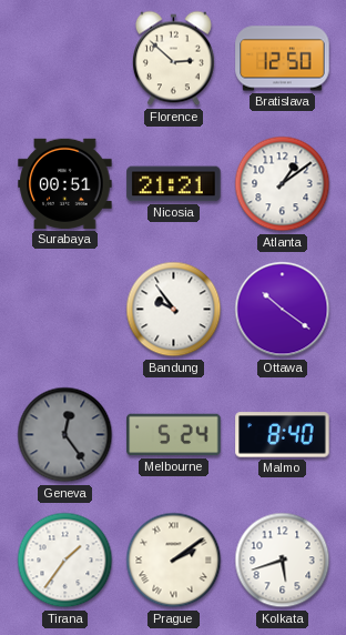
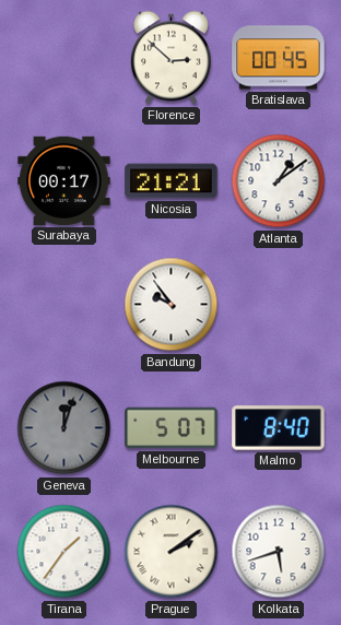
Bratislava: 12:50 -> 00:45 (279, 58)
Surabaya: 00:51 -> 00:17 (64, 180)
Ottawa: 10:21 -> none (283, 310)
Geneva: 12:24 -> 12:03 (64, 428)
Melbourne: 5:24 -> 5:07 (172, 428)
